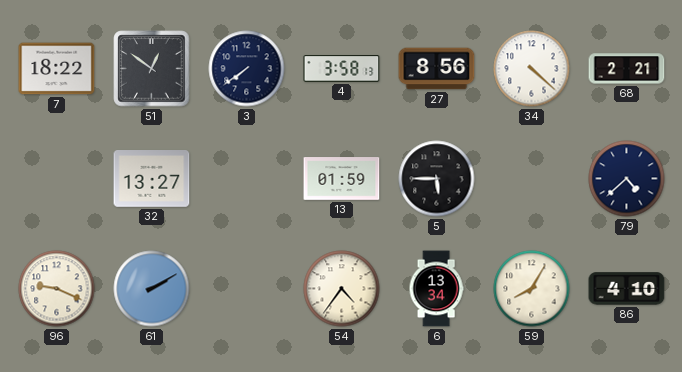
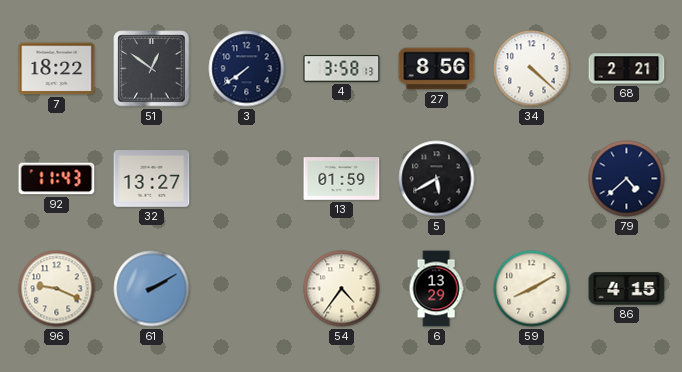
92: none -> 11:43 (57, 179)
5: 5:45 -> 5:40 (437, 179)
6: 13:34 -> 13:29 (436, 289)
59: 8:05 -> 8:10 (532, 289)
86: 4:10 -> 4:15 (627, 289)
